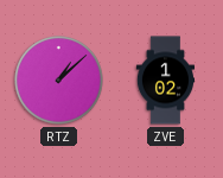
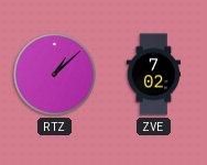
ZVE: 1:02 -> 7:02 (153, 75)
